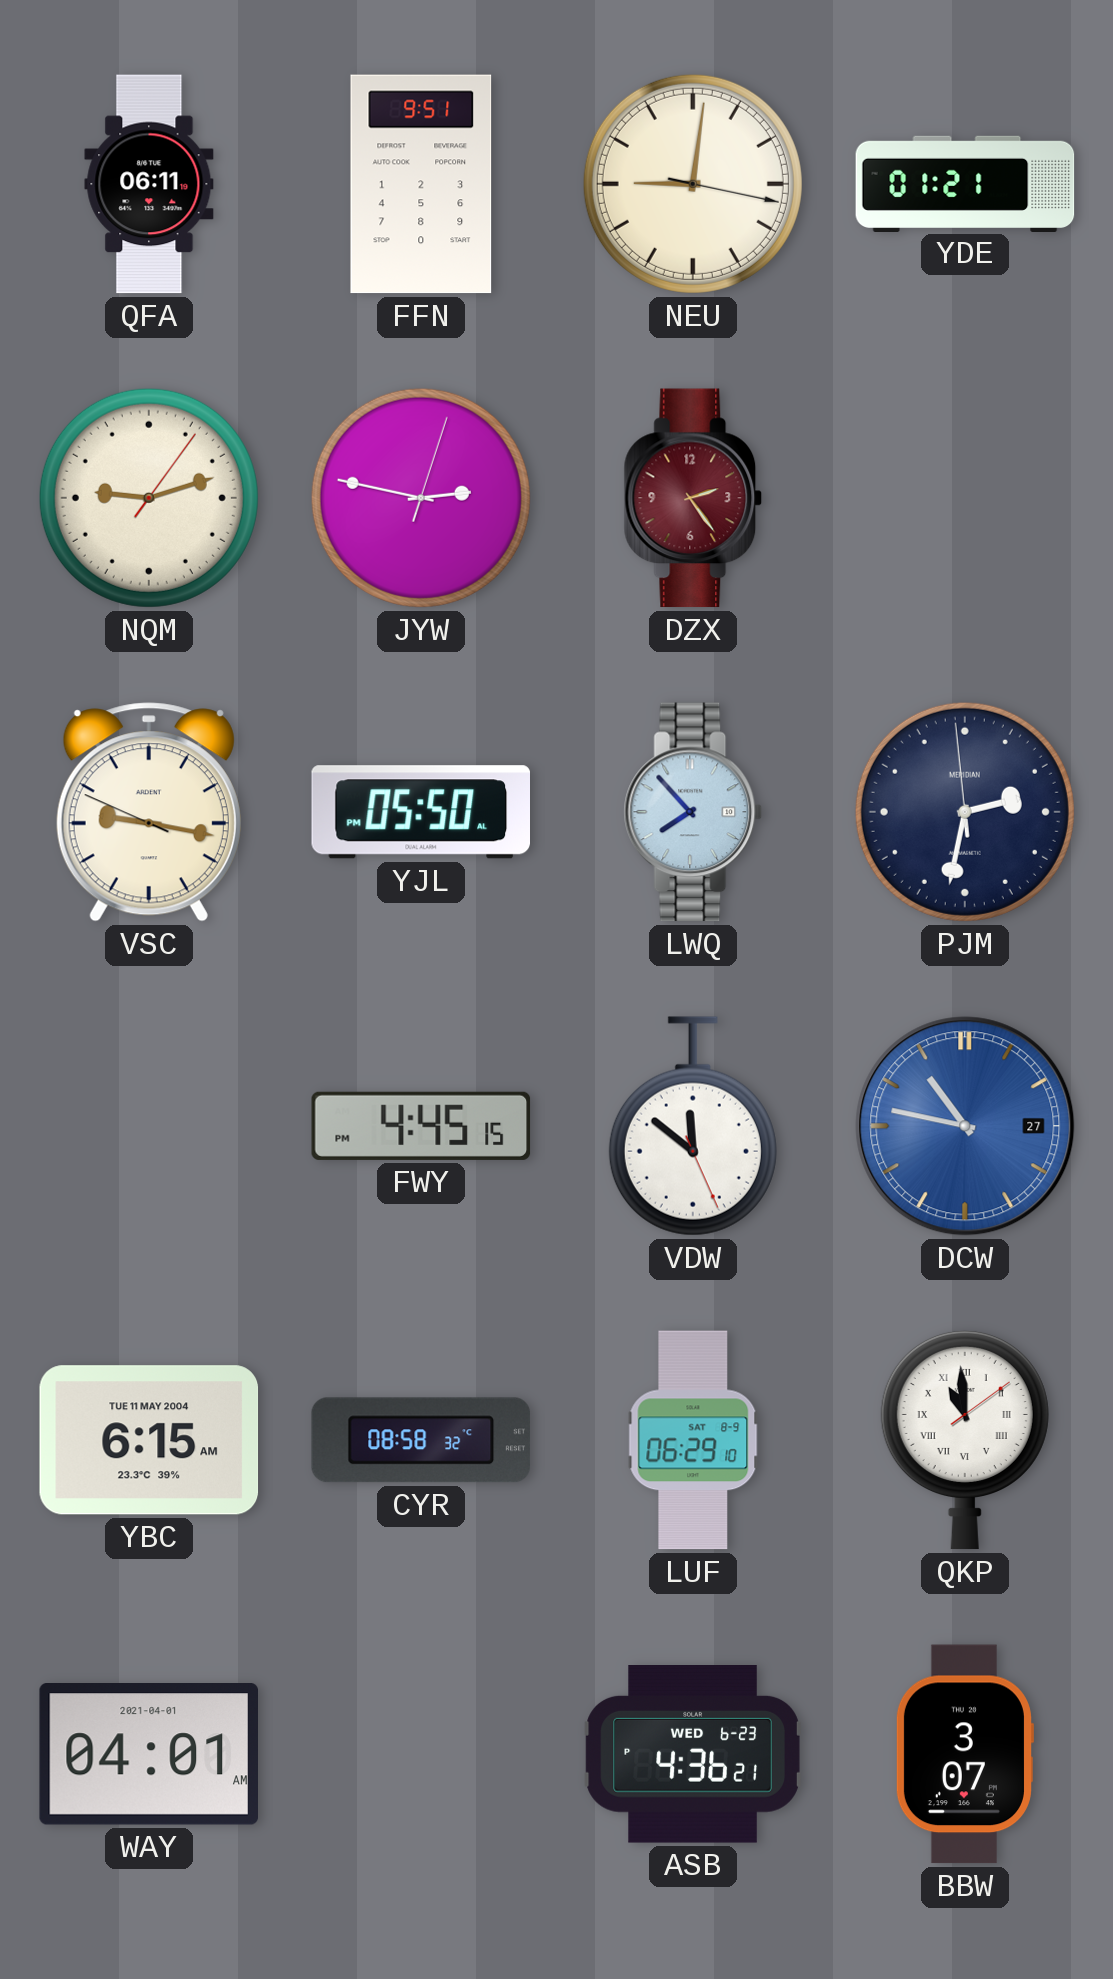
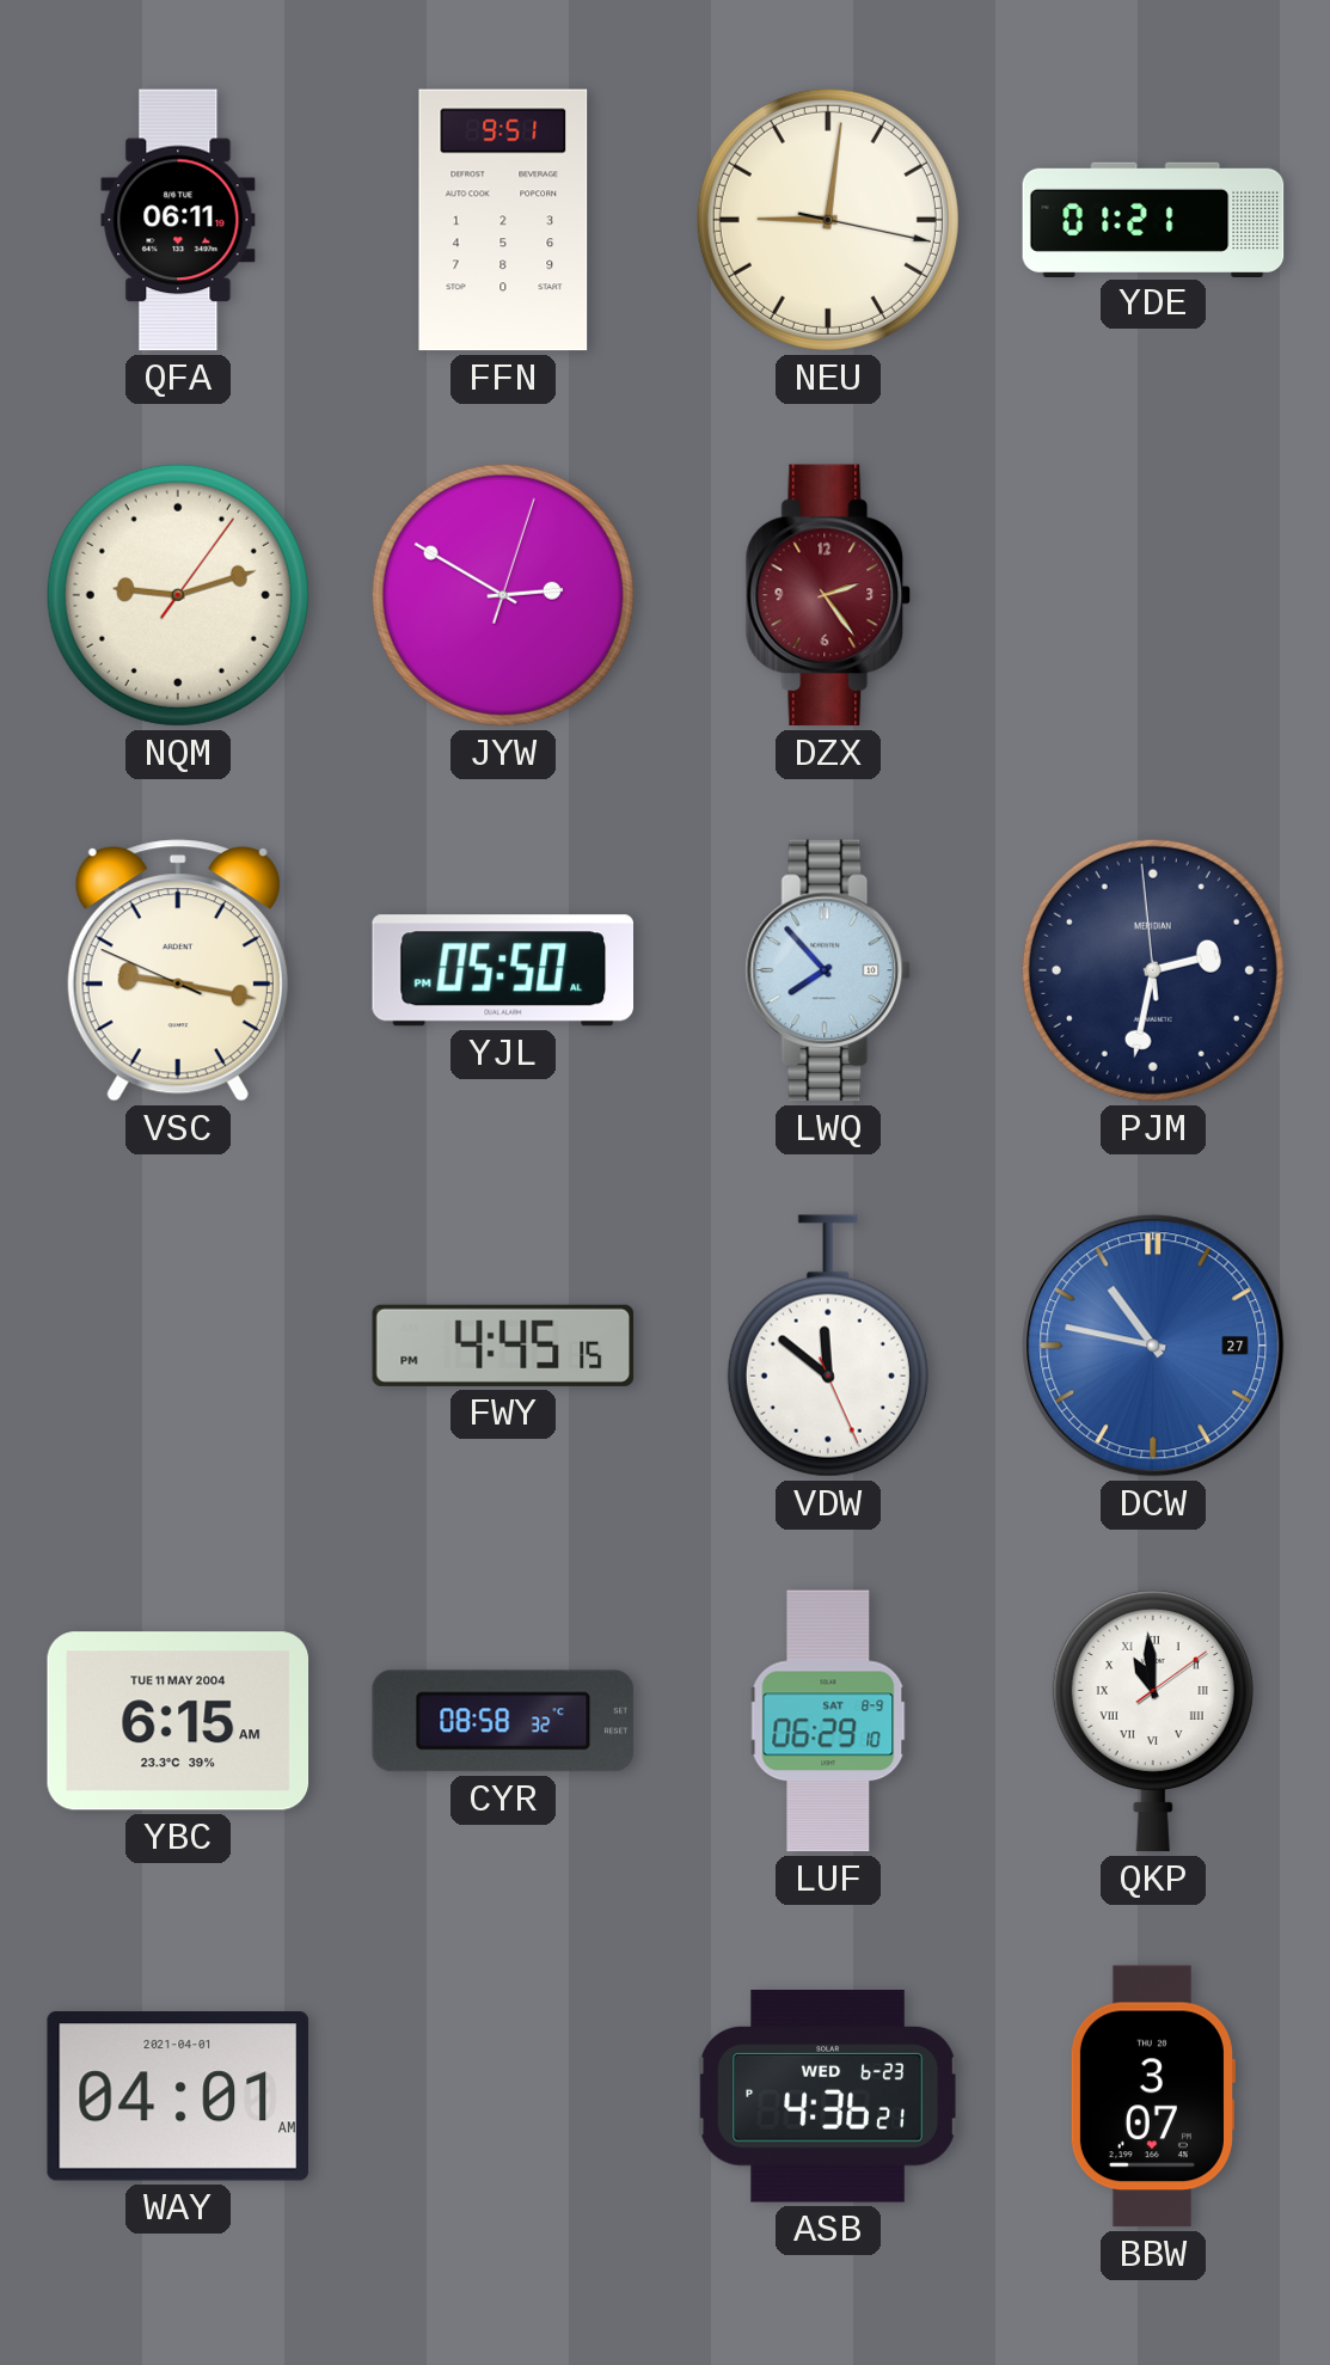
JYW: 2:47 -> 2:50 (503, 595)
